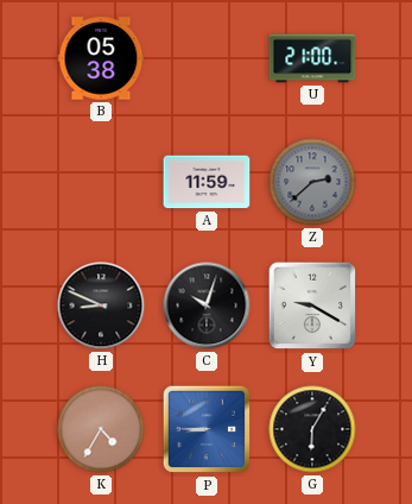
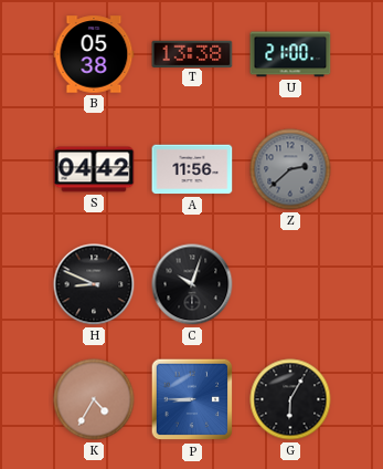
T: none -> 13:38 (192, 53)
S: none -> 04:42 (94, 169)
A: 11:59 -> 11:56 (192, 169)
Y: 9:20 -> none (312, 305)
